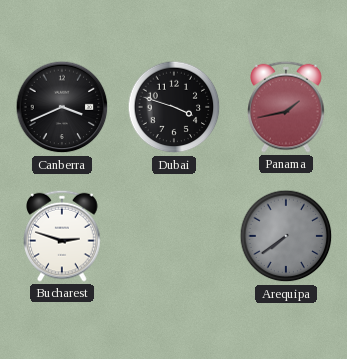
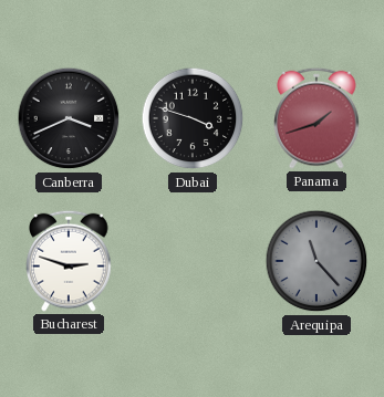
Panama: 1:43 -> 1:42 (316, 118)
Arequipa: 7:39 -> 11:23 (316, 261)
